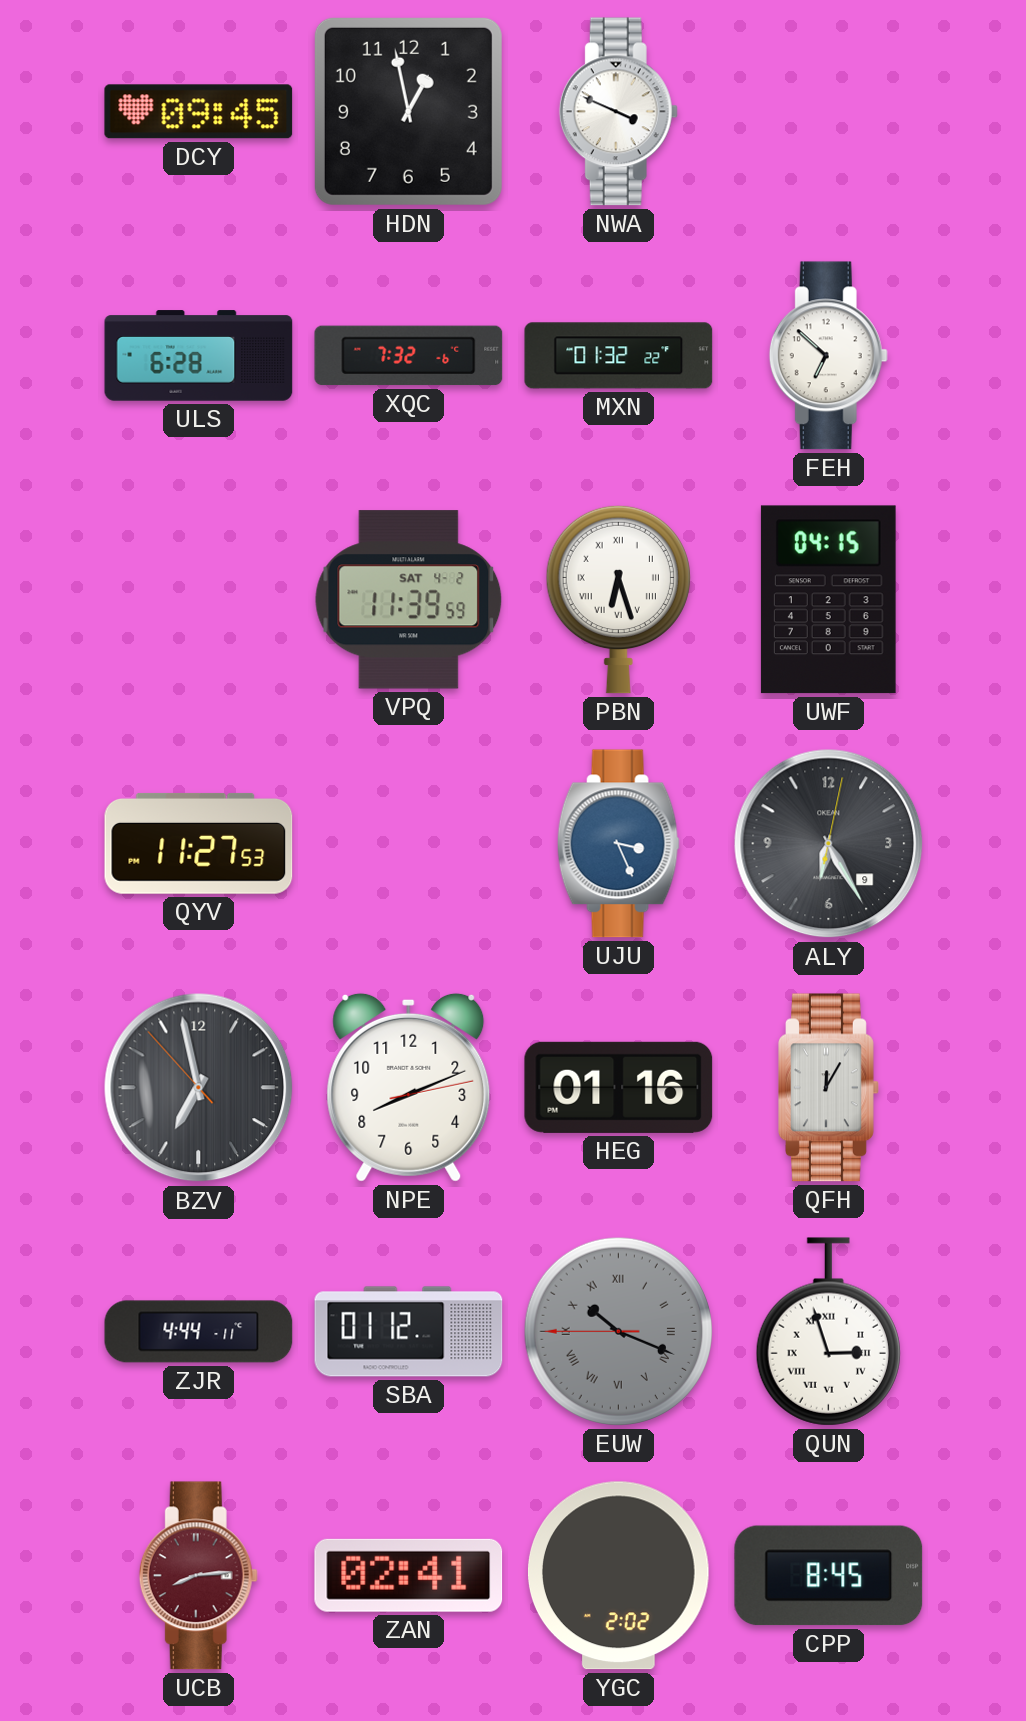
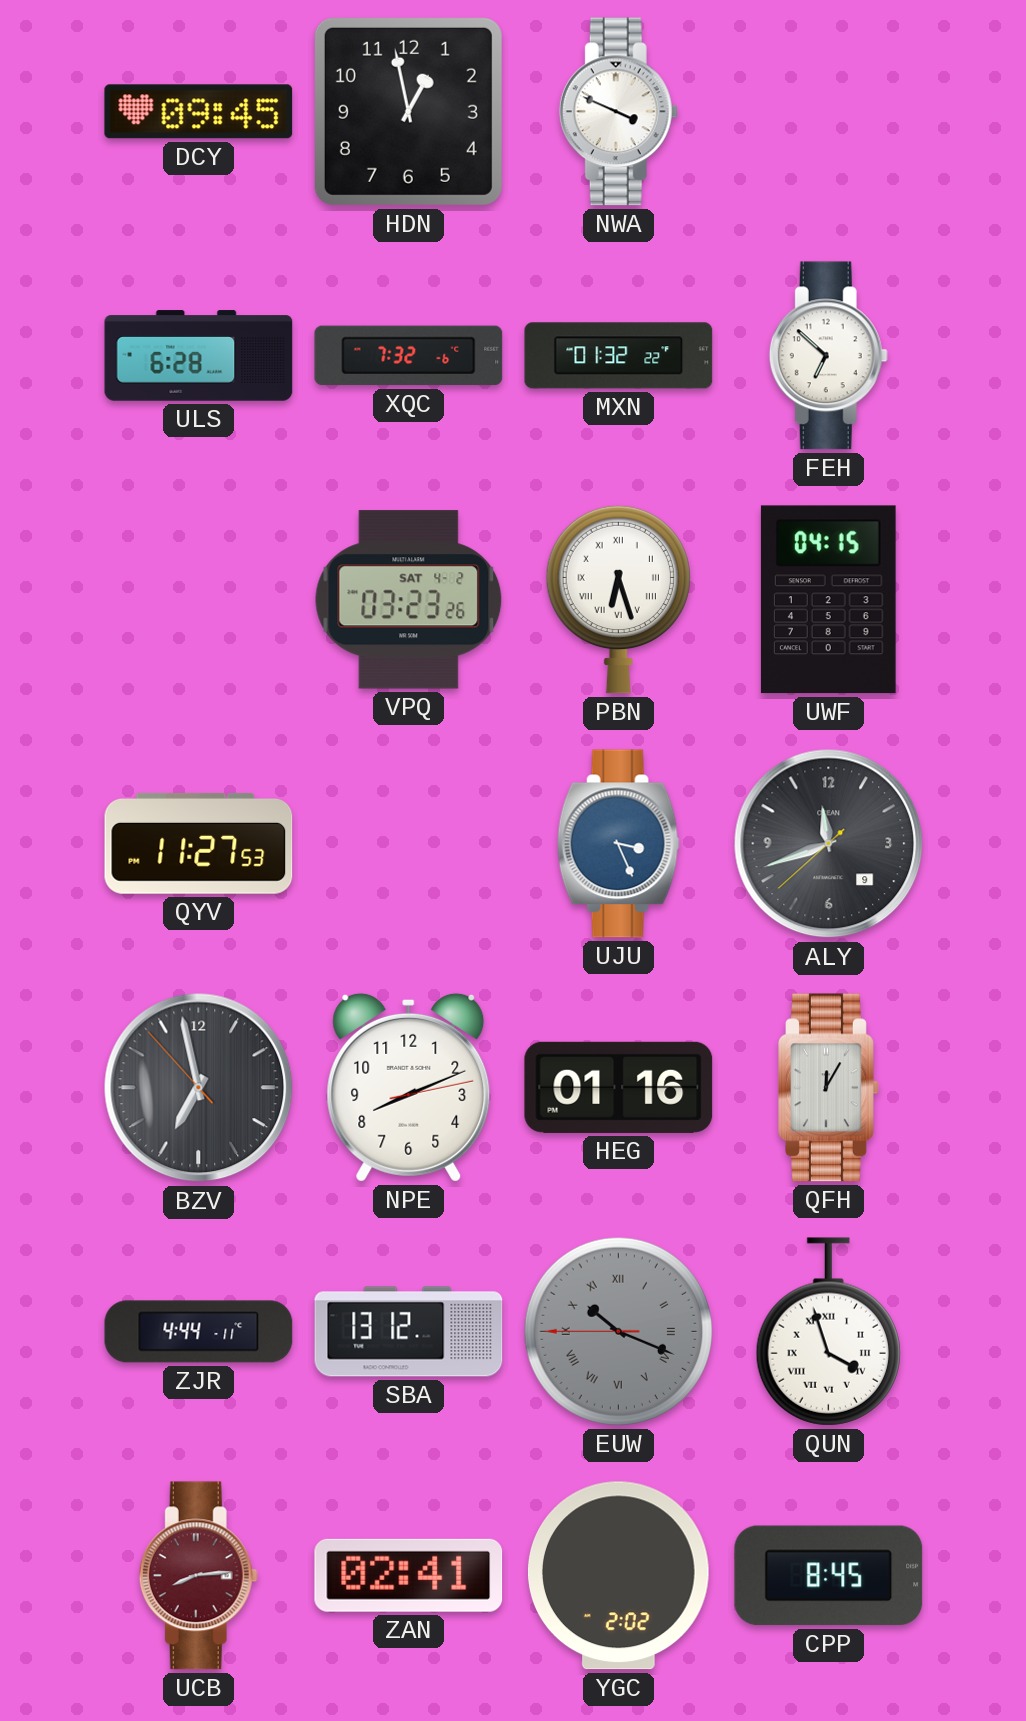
VPQ: 11:39 -> 03:23 (409, 600)
ALY: 6:25 -> 11:41 (829, 844)
SBA: 01:12 -> 13:12 (409, 1332)
QUN: 2:57 -> 3:57 (828, 1332)
